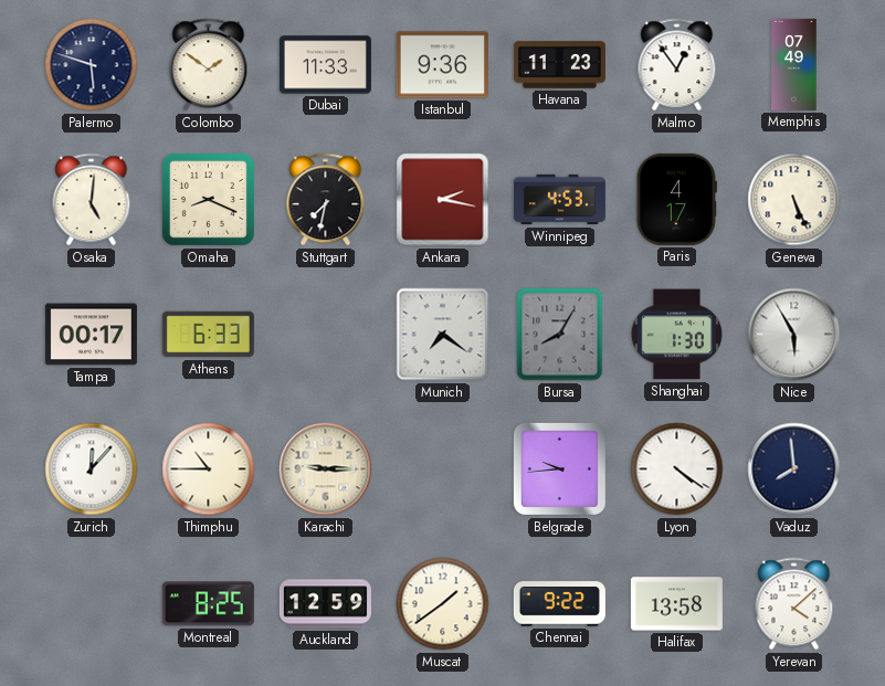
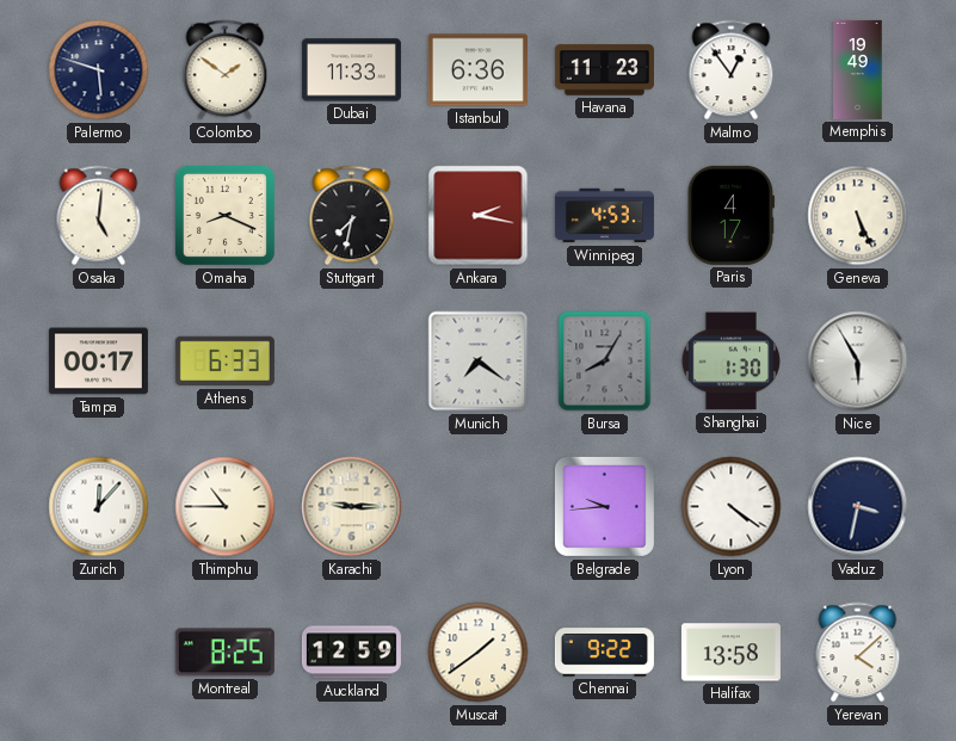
Istanbul: 9:36 -> 6:36 (477, 70)
Memphis: 07:49 -> 19:49 (858, 69)
Vaduz: 7:59 -> 3:32 (858, 507)
